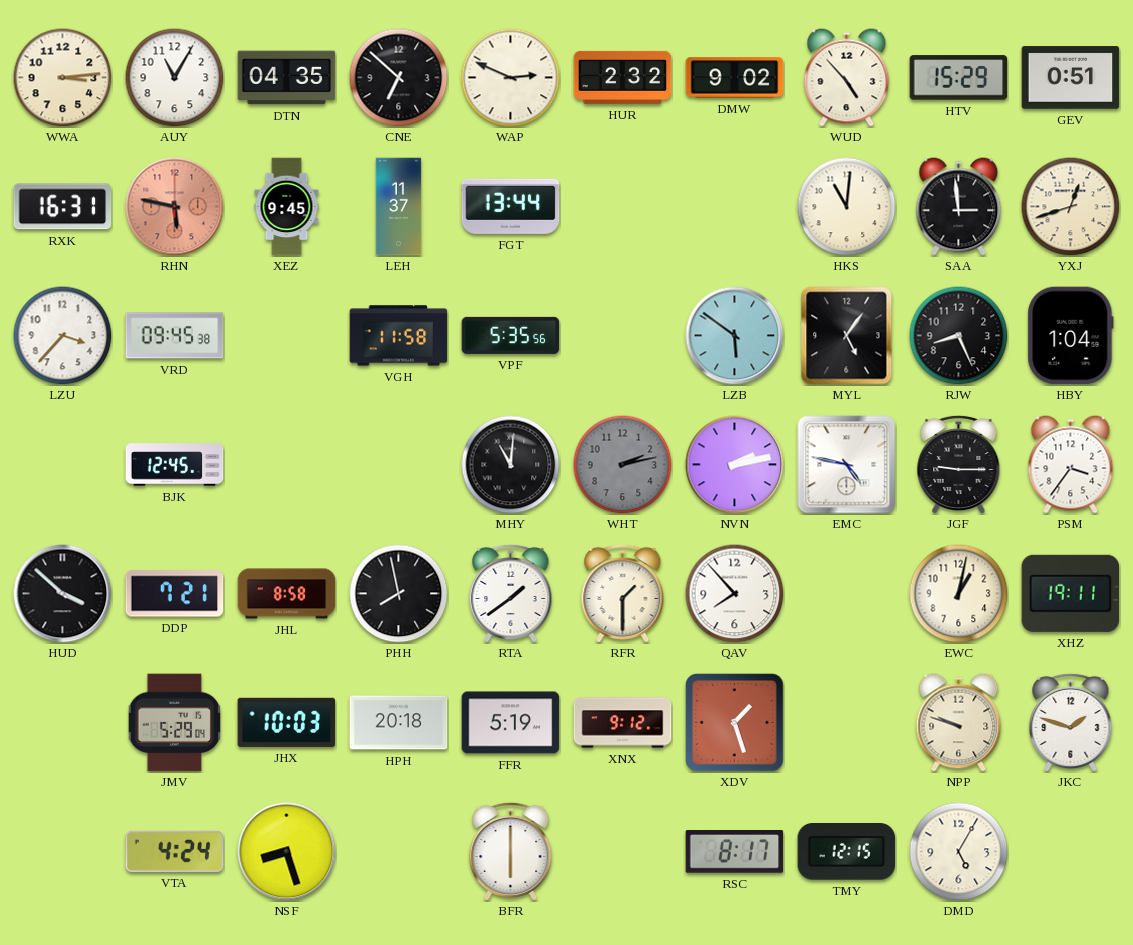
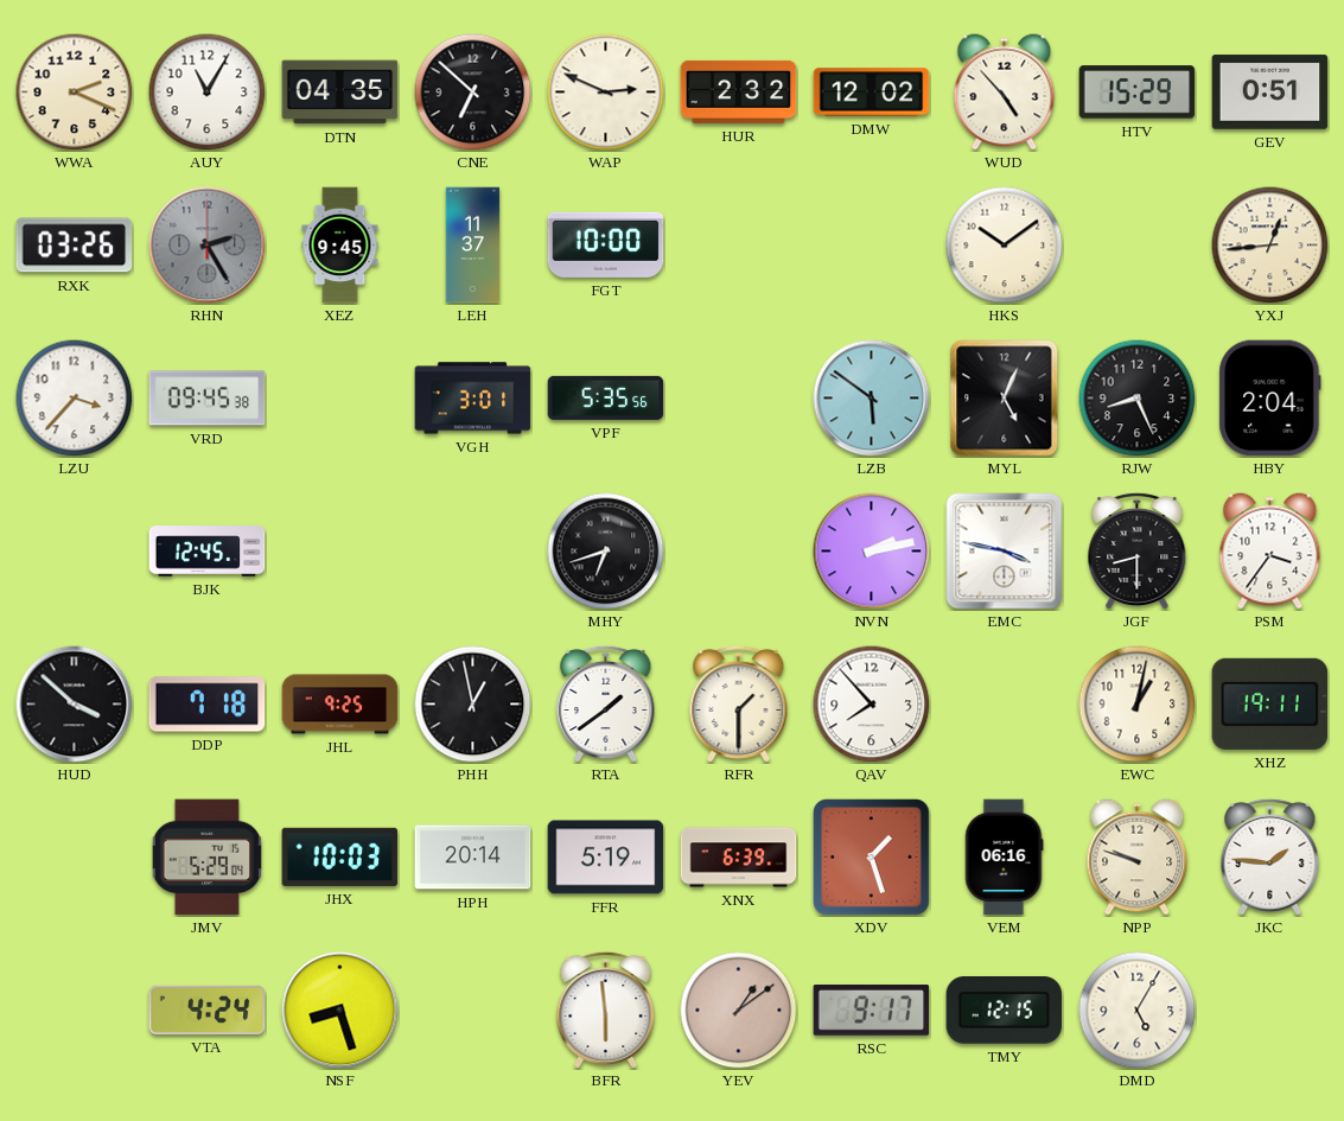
WWA: 3:14 -> 2:19 (75, 93)
DMW: 9:02 -> 12:02 (872, 93)
RXK: 16:31 -> 03:26 (75, 246)
RHN: 5:47 -> 2:25 (208, 246)
RHN dial: salmon -> grey (208, 246)
FGT: 13:44 -> 10:00 (606, 244)
HKS: 11:01 -> 10:09 (1005, 246)
SAA: 2:59 -> none (959, 207)
YXJ: 12:42 -> 12:44 (1270, 246)
VGH: 11:58 -> 3:01 (473, 399)
MYL: 5:06 -> 5:04 (1005, 399)
HBY: 1:04 -> 2:04 (1270, 399)
MHY: 11:01 -> 6:42 (606, 552)
WHT: 2:13 -> none (623, 465)
EMC: 4:47 -> 3:47 (1005, 552)
JGF: 9:15 -> 8:30 (1138, 550)
DDP: 7:21 -> 7:18 (208, 705)
JHL: 8:58 -> 9:25 (340, 705)
PHH: 7:58 -> 12:58 (473, 705)
HPH: 20:18 -> 20:14 (473, 858)
XNX: 9:12 -> 6:39 (739, 858)
VEM: none -> 06:16 (1004, 858)
JKC: 1:48 -> 1:46 (1270, 856)
BFR: 6:00 -> 5:59 (606, 1009)
YEV: none -> 1:09 (739, 1011)
RSC: 8:17 -> 9:17 (872, 1011)
